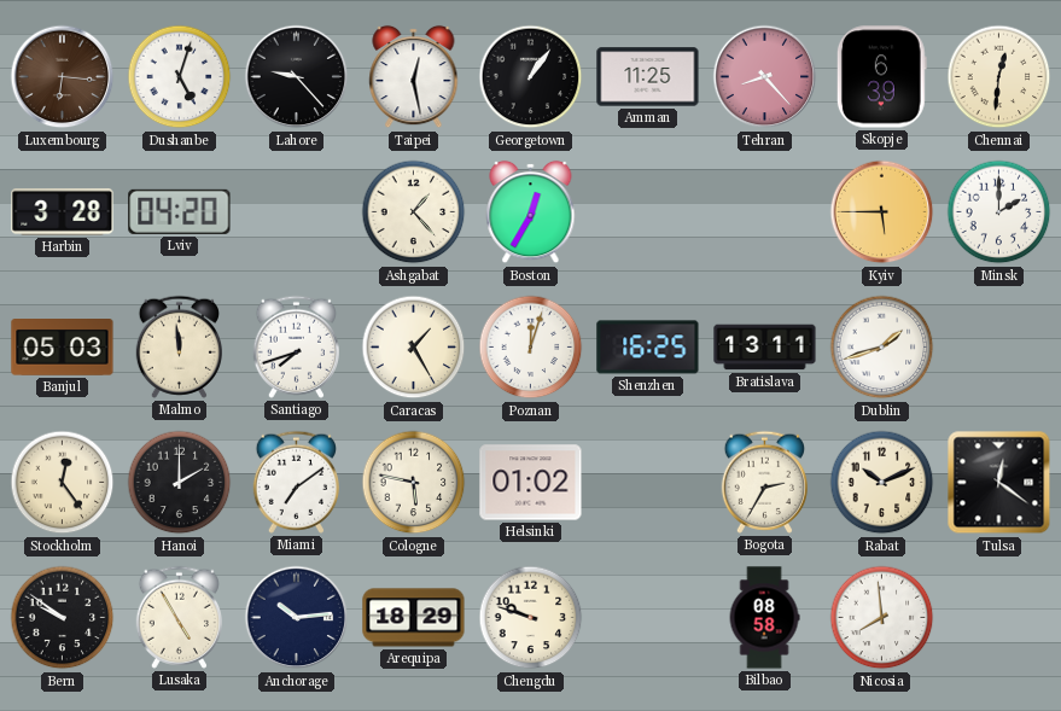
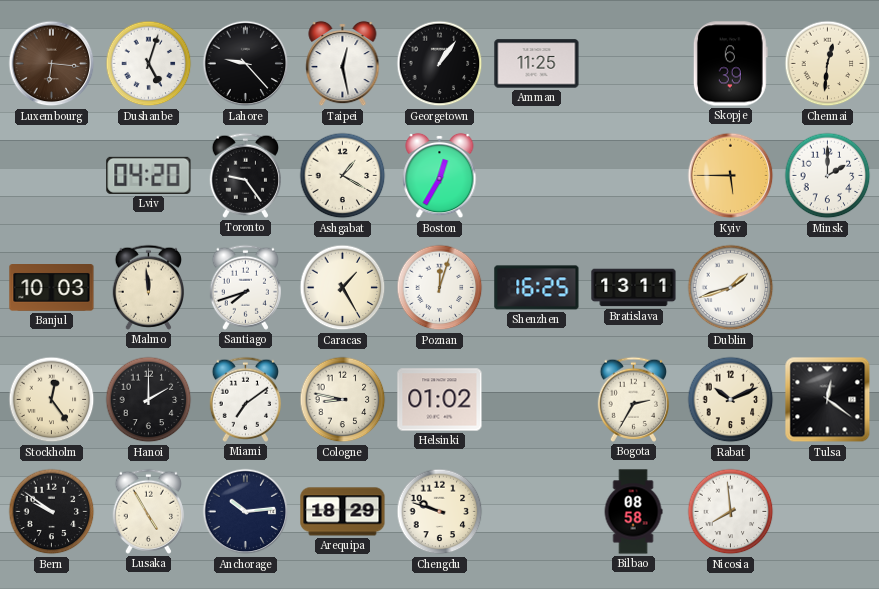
Tehran: 8:23 -> none (765, 77)
Harbin: 3:28 -> none (63, 211)
Toronto: none -> 9:24 (245, 175)
Ashgabat: 1:23 -> 1:20 (343, 176)
Banjul: 05:03 -> 10:03 (52, 288)
Cologne: 5:47 -> 8:47 (343, 400)
